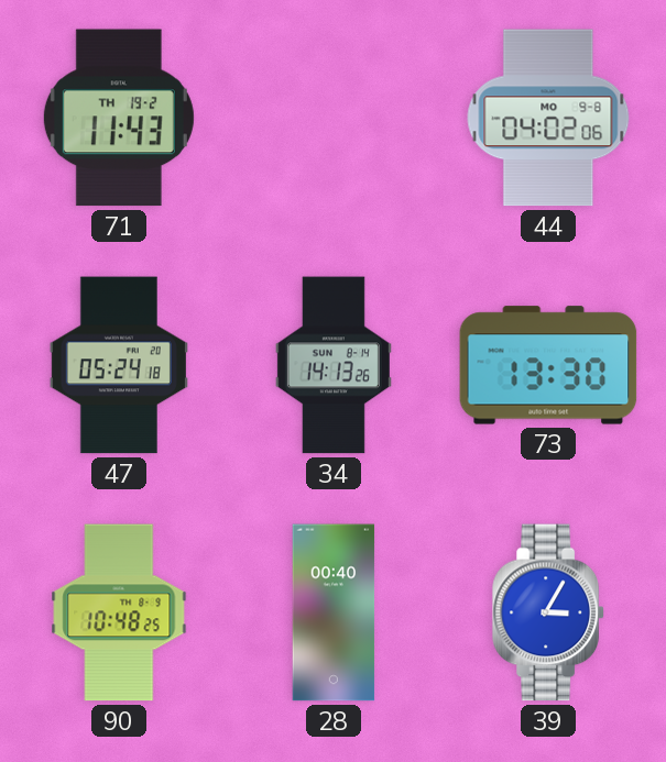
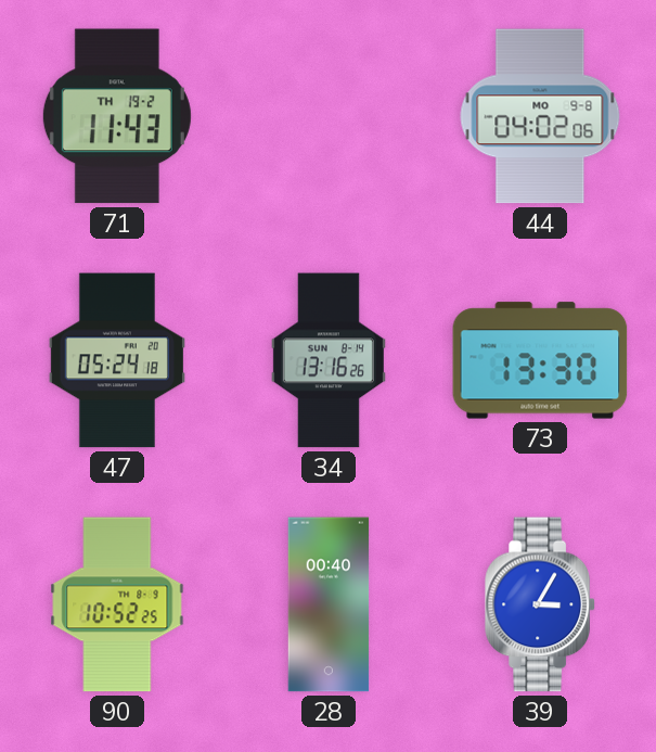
34: 14:13 -> 13:16 (329, 360)
90: 10:48 -> 10:52 (117, 604)
